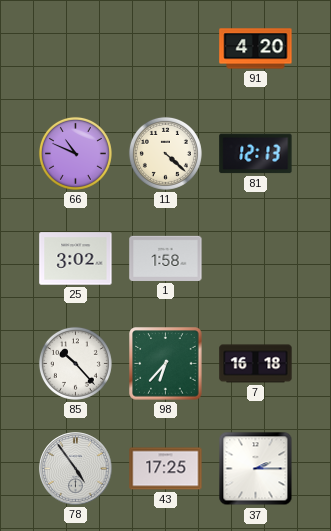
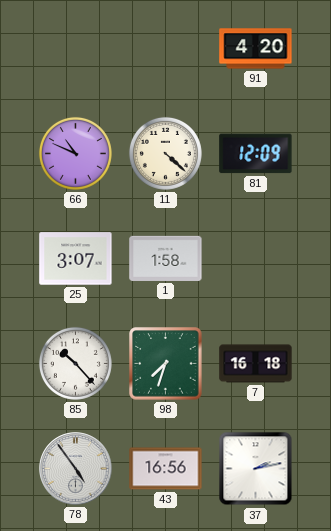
81: 12:13 -> 12:09 (256, 154)
25: 3:02 -> 3:07 (76, 259)
98: 6:37 -> 7:33 (166, 364)
43: 17:25 -> 16:56 (166, 469)
37: 2:15 -> 2:13 (256, 469)
